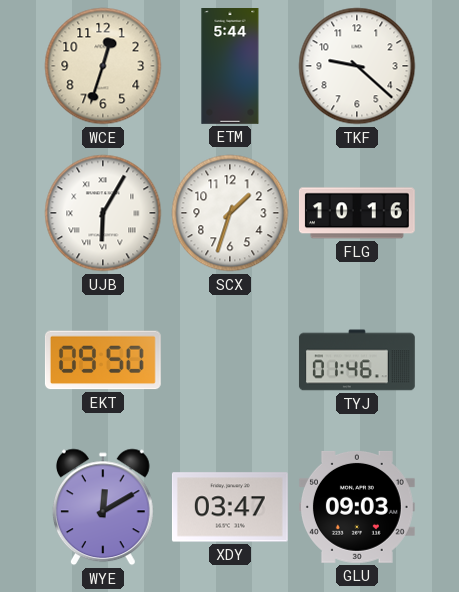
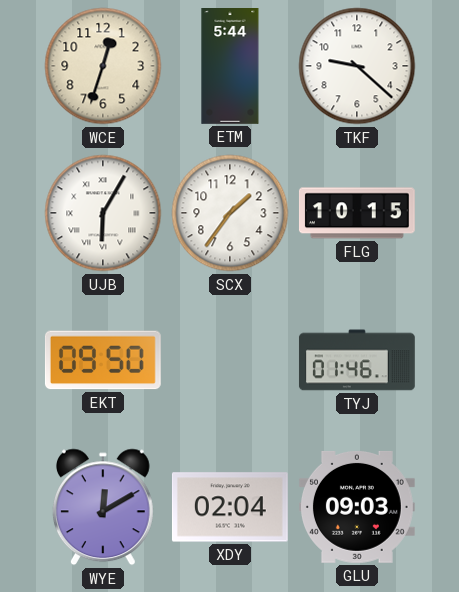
SCX: 1:33 -> 1:36 (230, 213)
FLG: 10:16 -> 10:15 (357, 213)
XDY: 03:47 -> 02:04 (230, 507)
